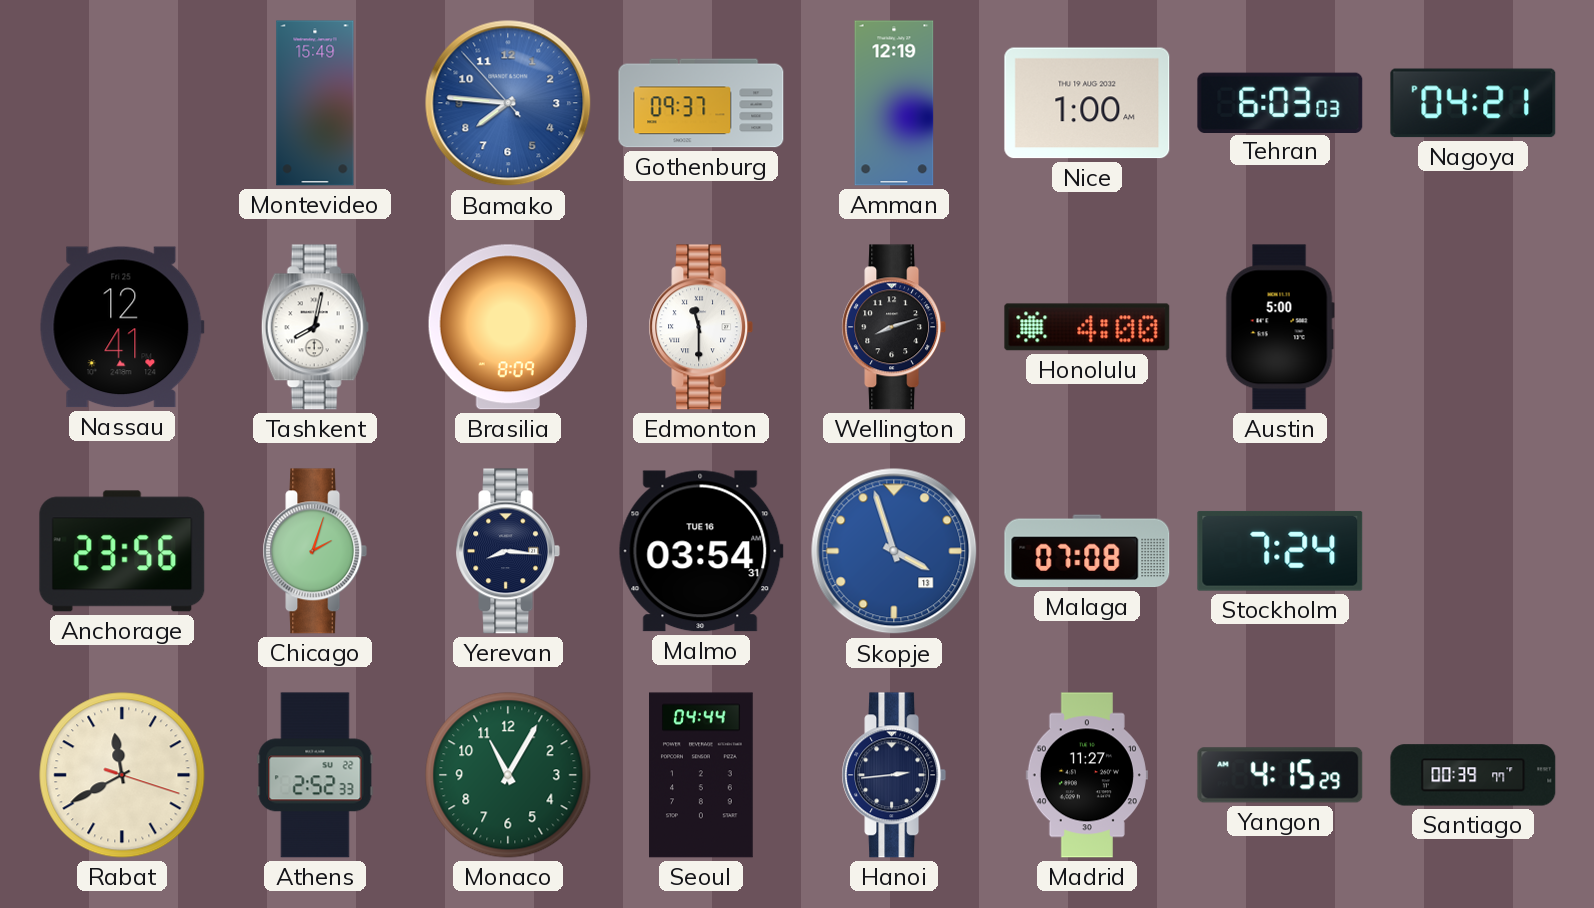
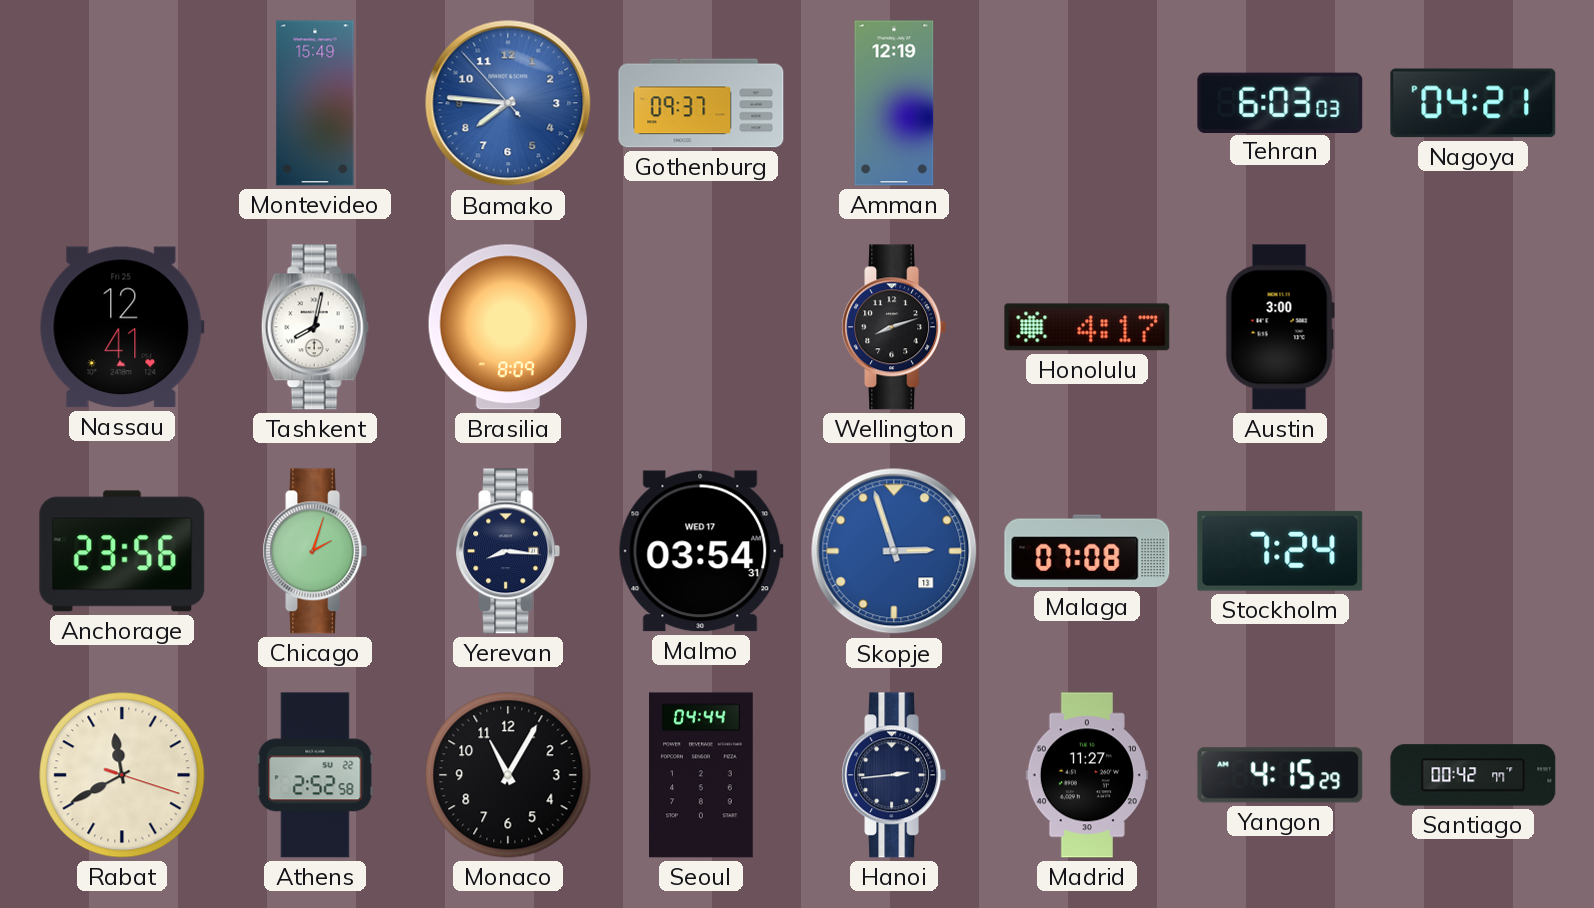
Nice: 1:00 -> none (1087, 103)
Edmonton: 11:30 -> none (701, 327)
Honolulu: 4:00 -> 4:17 (1087, 327)
Austin: 5:00 -> 3:00 (1280, 327)
Malmo date: TUE 16 -> WED 17 (701, 551)
Skopje: 3:57 -> 2:57 (894, 551)
Athens: 2:52:33 -> 2:52:58 (315, 775)
Monaco dial: green -> black (508, 775)
Santiago: 00:39 -> 00:42 (1473, 775)
